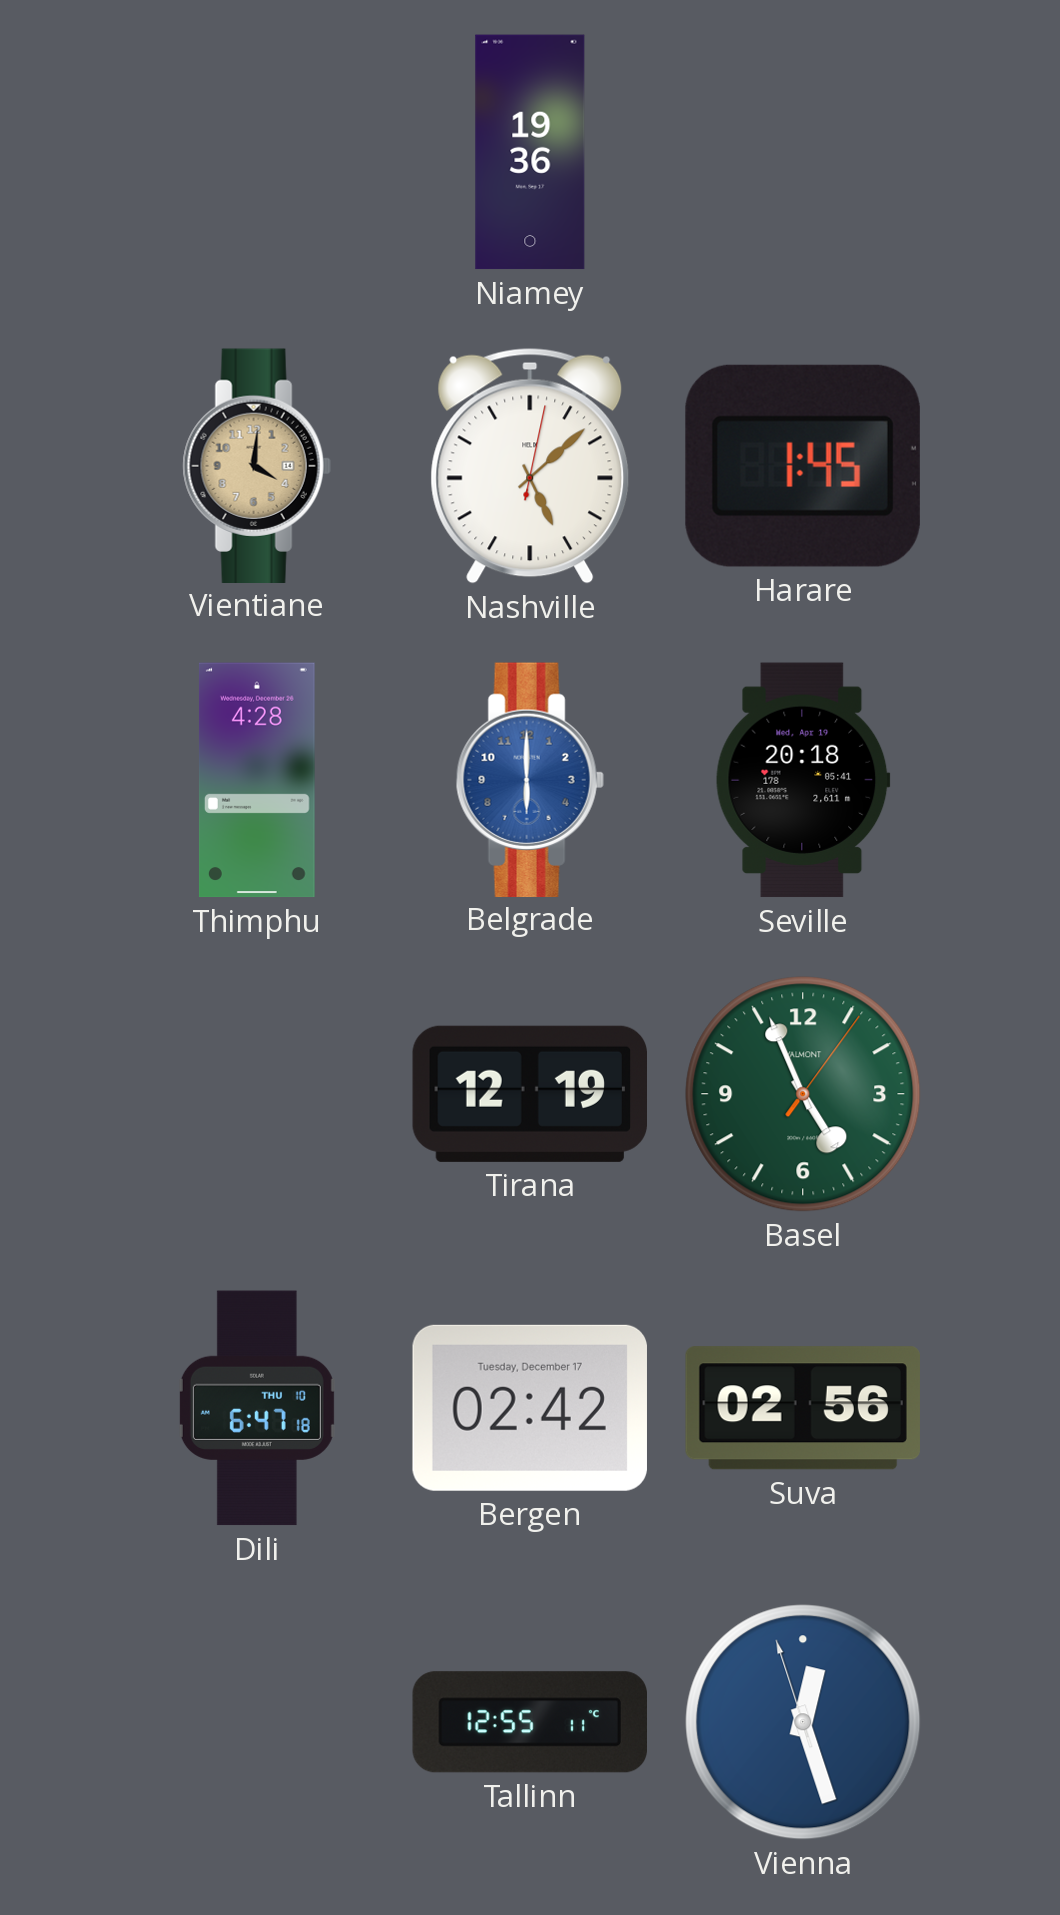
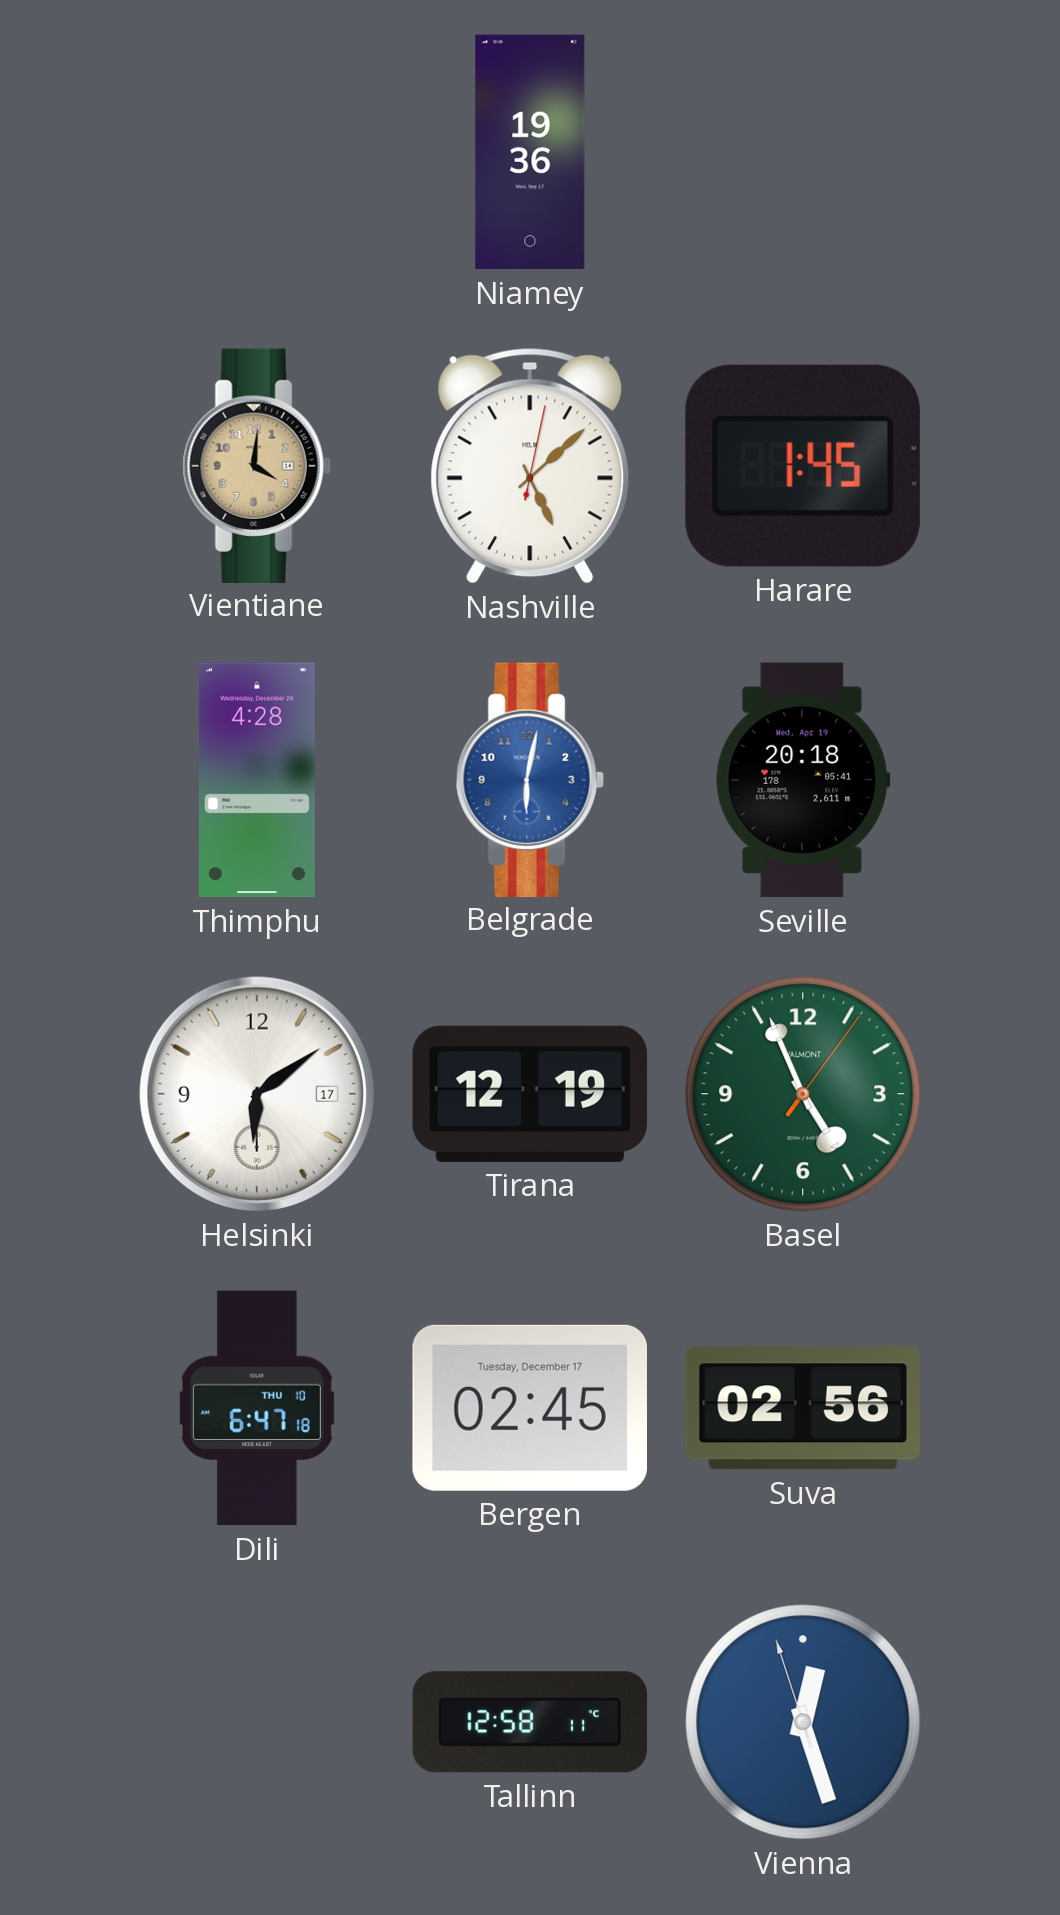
Belgrade: 6:00 -> 6:02 (530, 779)
Helsinki: none -> 6:09 (257, 1094)
Bergen: 02:42 -> 02:45 (530, 1408)
Tallinn: 12:55 -> 12:58 (529, 1722)
